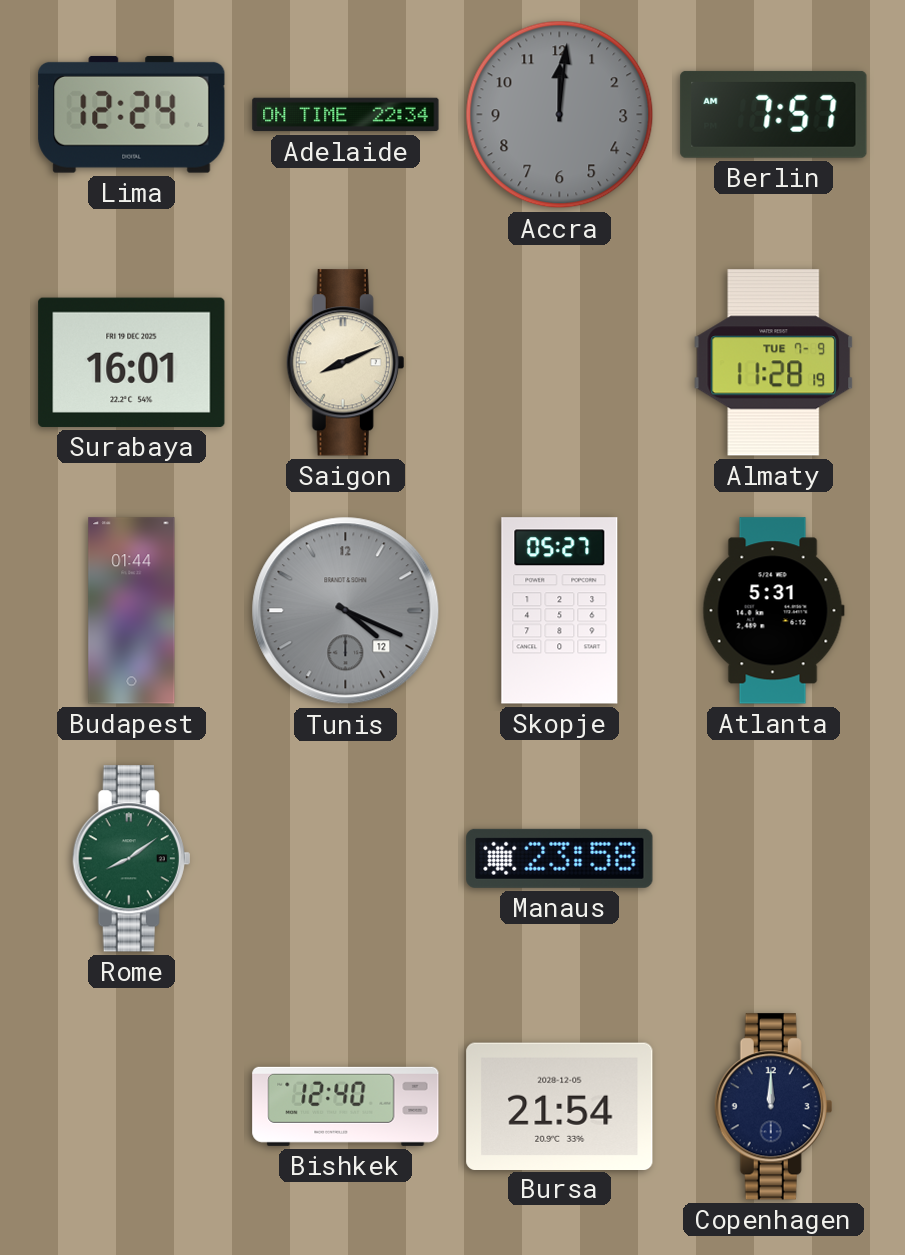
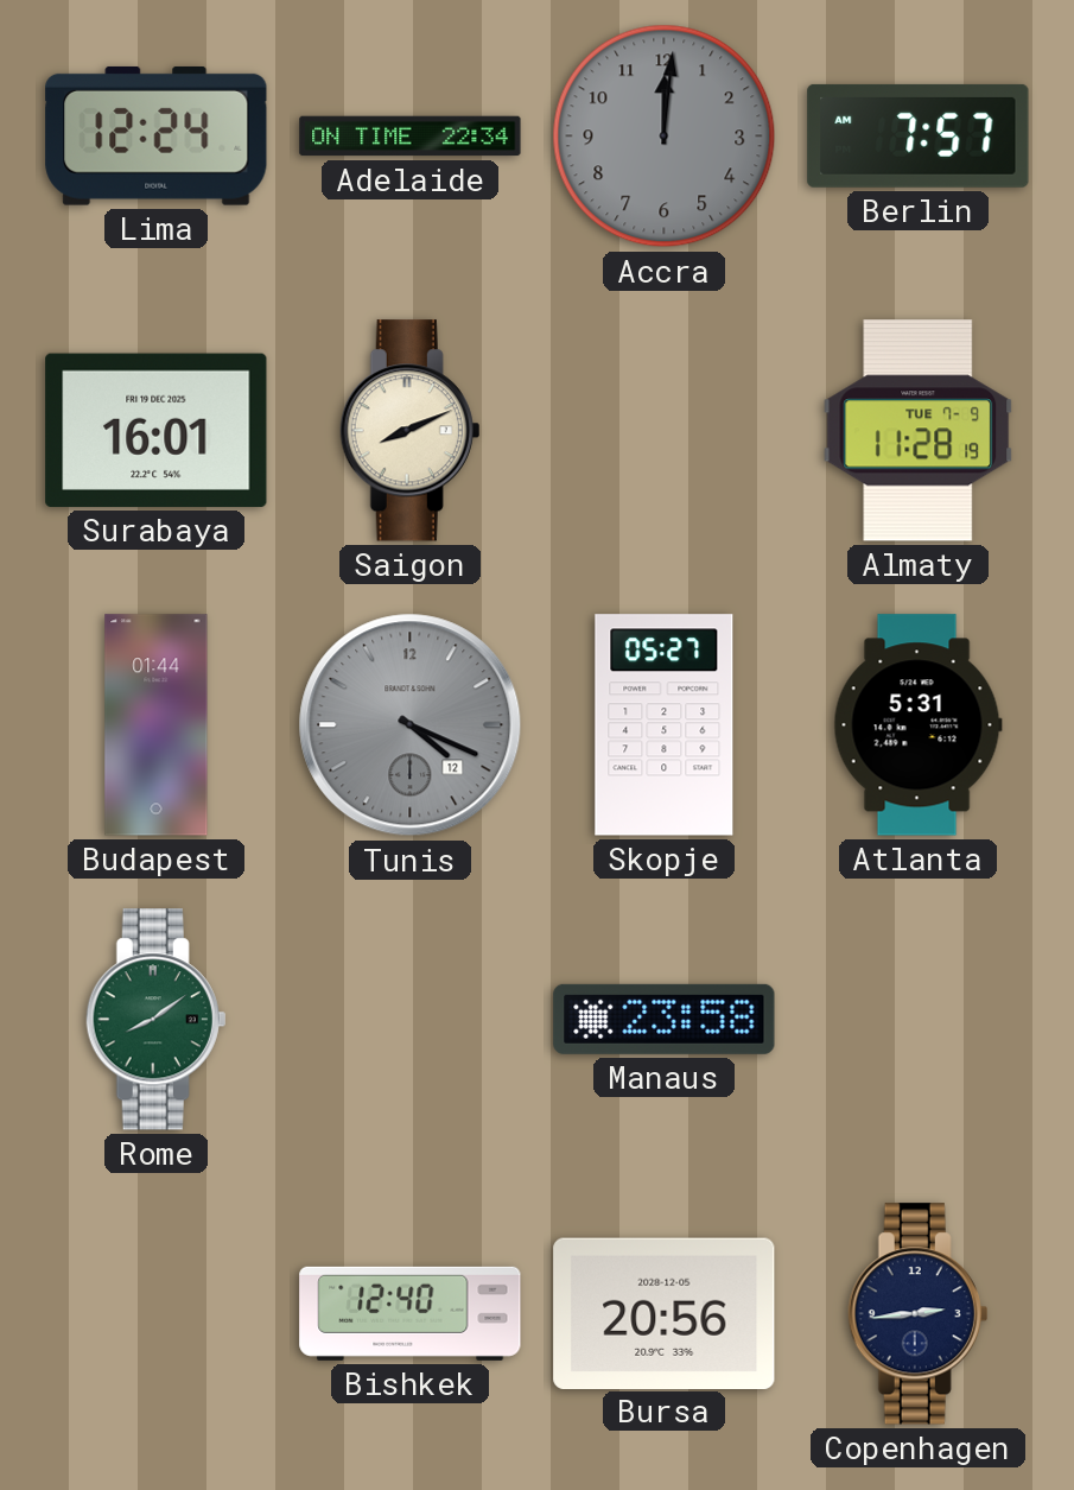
Bursa: 21:54 -> 20:56 (665, 1313)
Copenhagen: 12:00 -> 2:44 (919, 1314)
